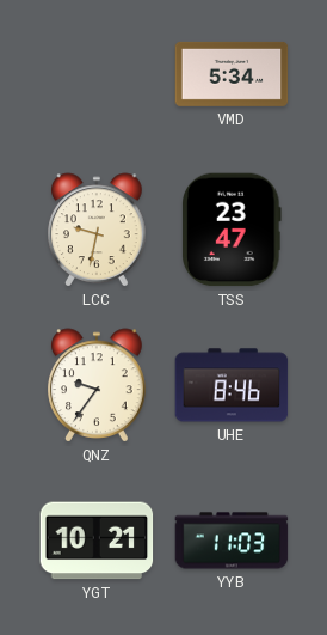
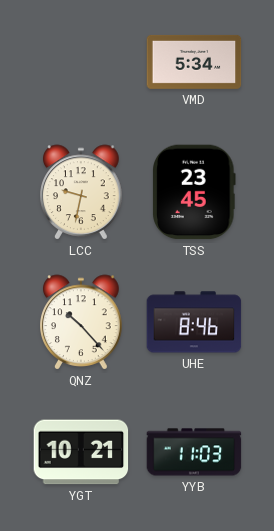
TSS: 23:47 -> 23:45 (194, 192)
QNZ: 9:36 -> 10:23 (81, 322)
